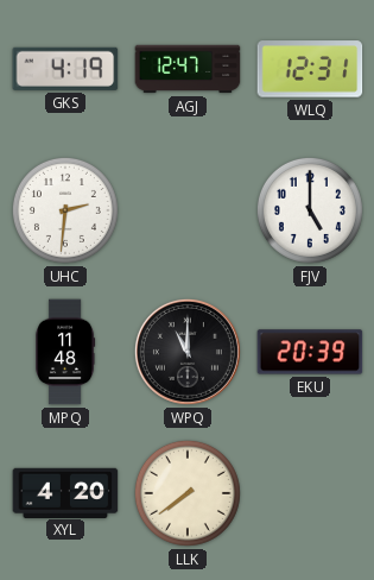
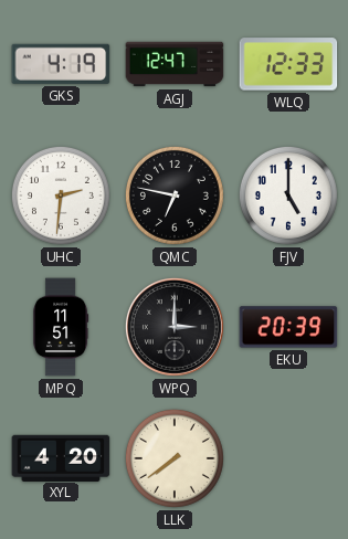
WLQ: 12:31 -> 12:33 (288, 64)
QMC: none -> 6:47 (175, 195)
MPQ: 11:48 -> 11:51 (62, 327)
WPQ: 11:00 -> 3:00 (175, 327)
